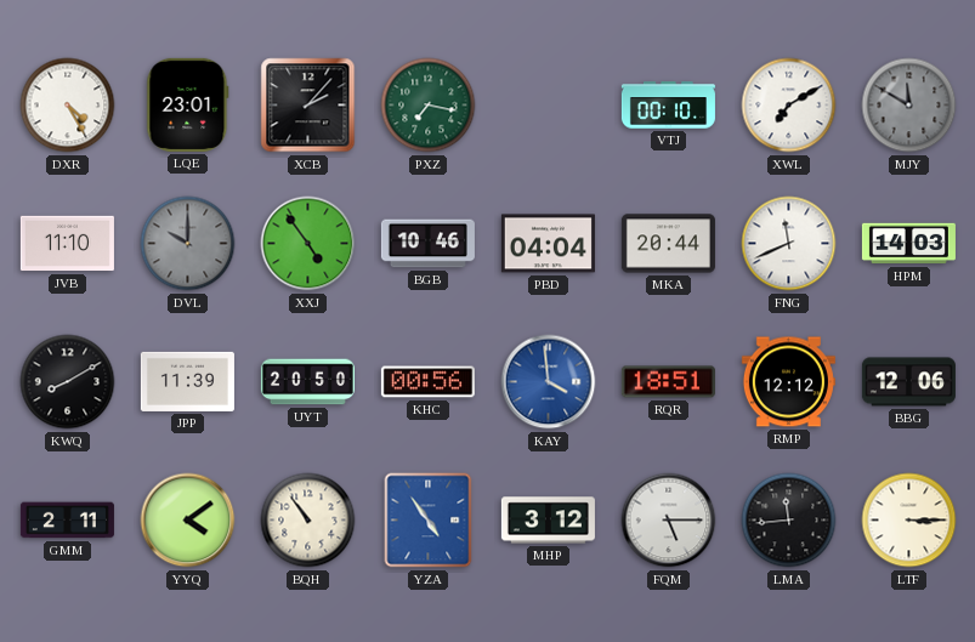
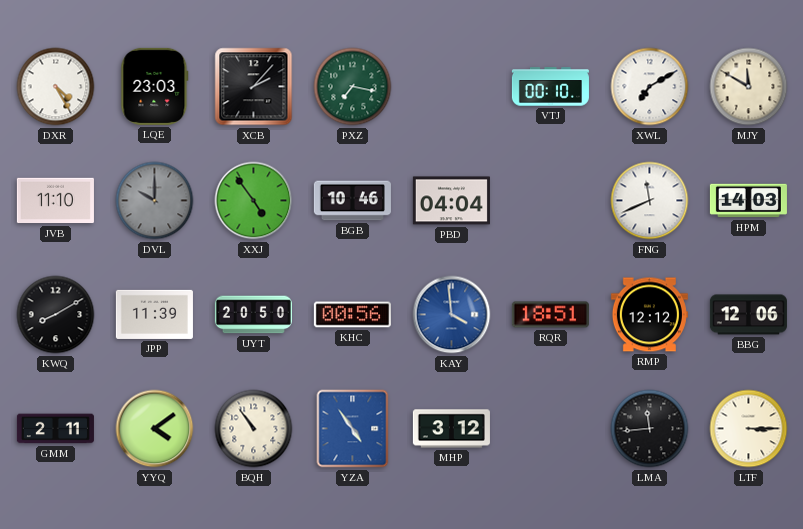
LQE: 23:01 -> 23:03 (155, 86)
MJY dial: grey -> cream (749, 87)
MKA: 20:44 -> none (668, 244)
FQM: 5:15 -> none (669, 521)
